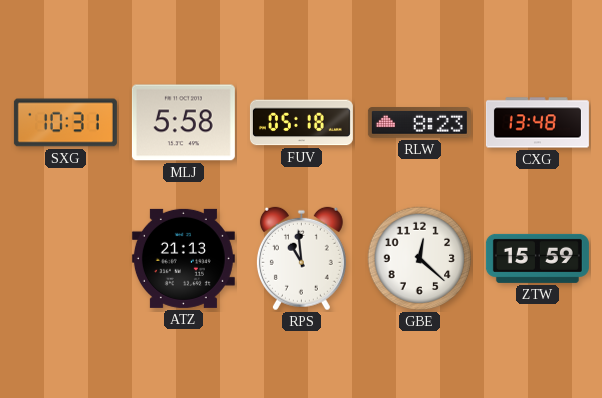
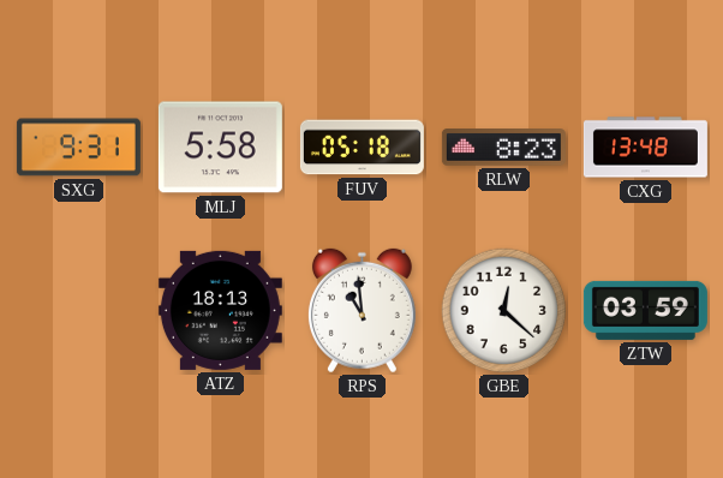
SXG: 10:31 -> 9:31 (78, 148)
ATZ: 21:13 -> 18:13 (220, 310)
ZTW: 15:59 -> 03:59 (645, 310)
